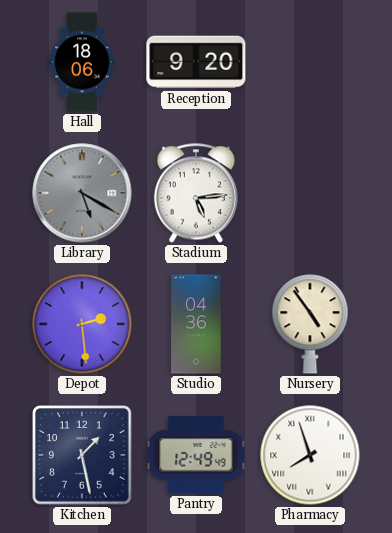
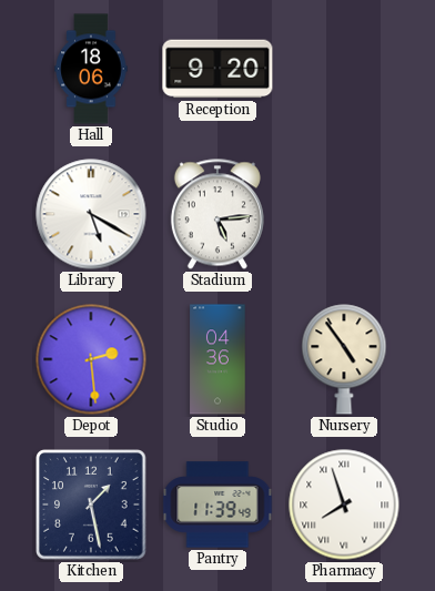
Library dial: grey -> white (91, 214)
Pantry: 12:49 -> 11:39 (217, 505)
